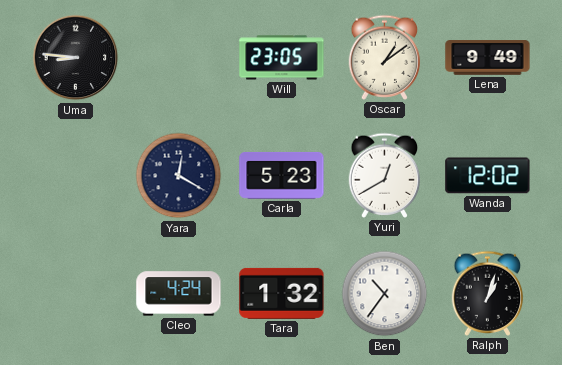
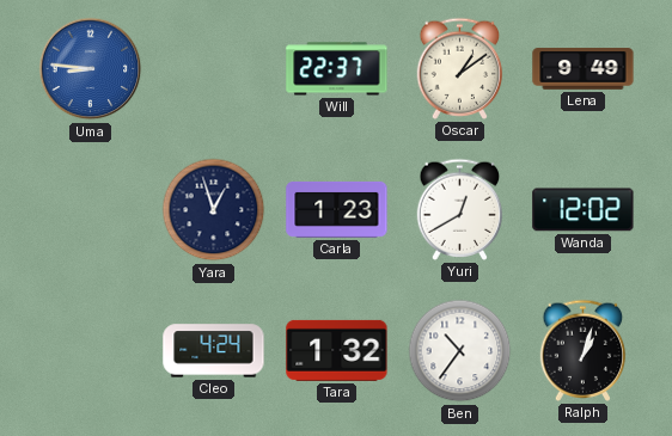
Uma dial: black -> blue (91, 69)
Will: 23:05 -> 22:37 (337, 69)
Yara: 12:20 -> 12:57 (214, 210)
Carla: 5:23 -> 1:23 (337, 209)
